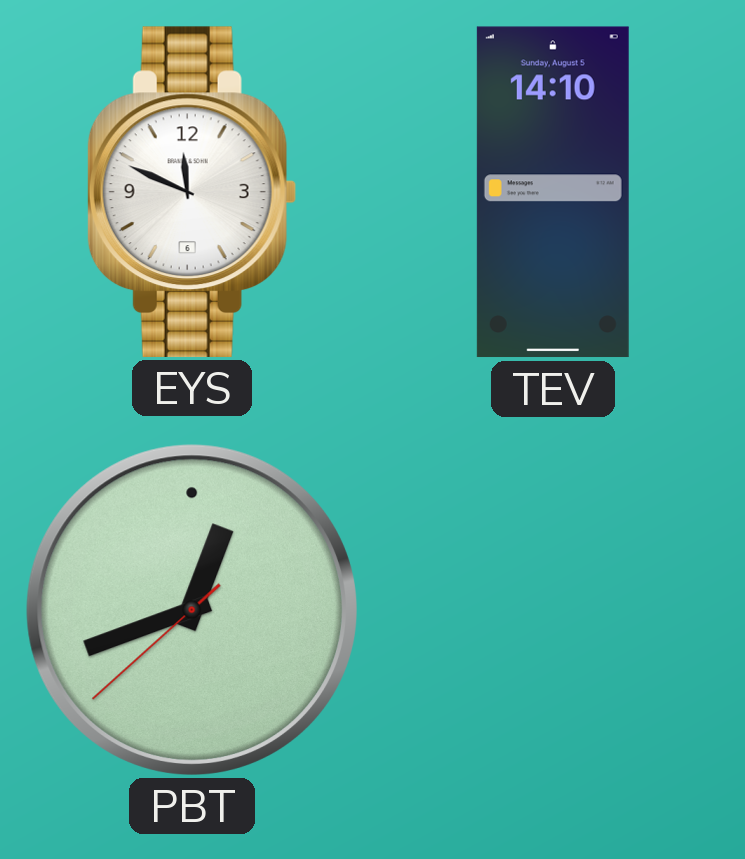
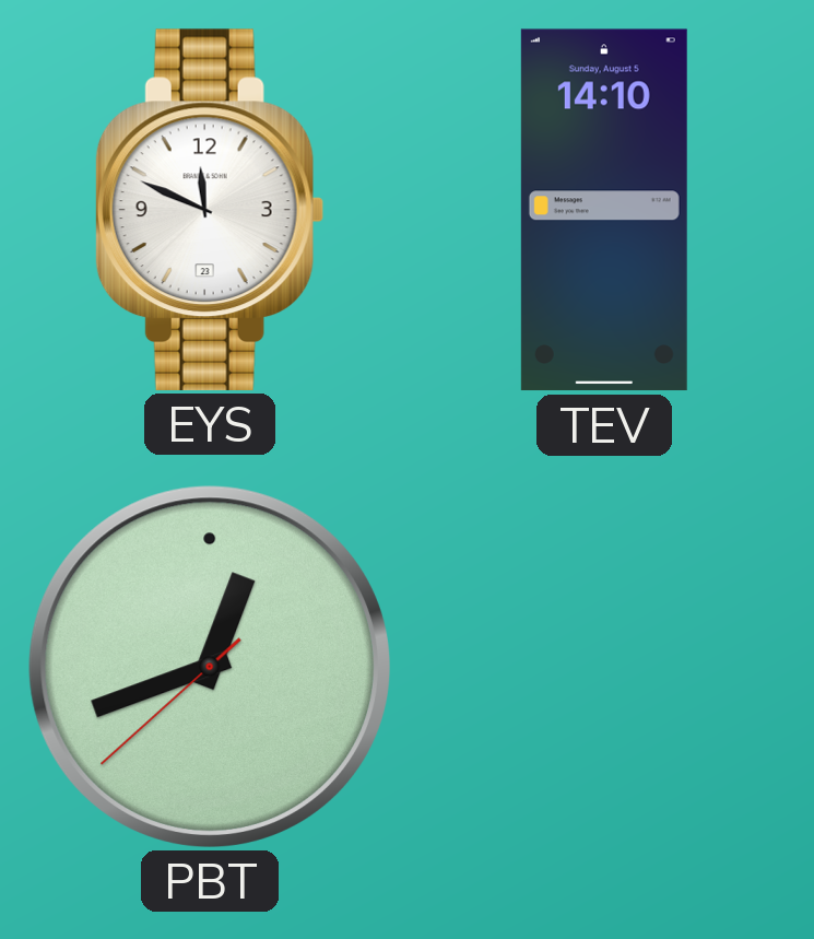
EYS date: 6 -> 23 (210, 210)
